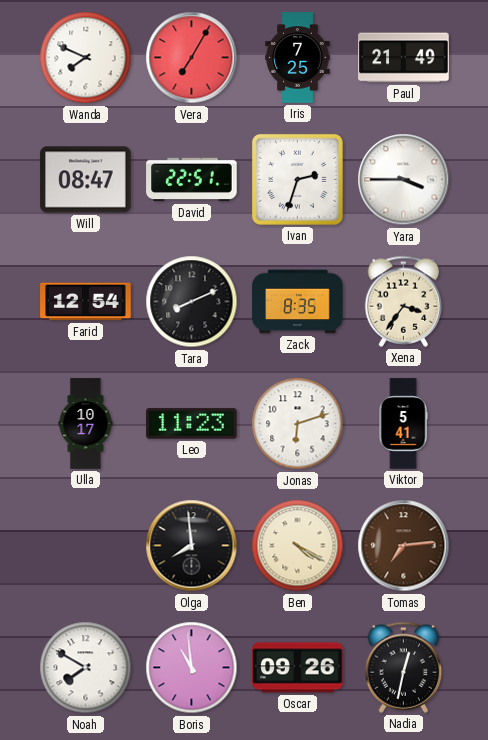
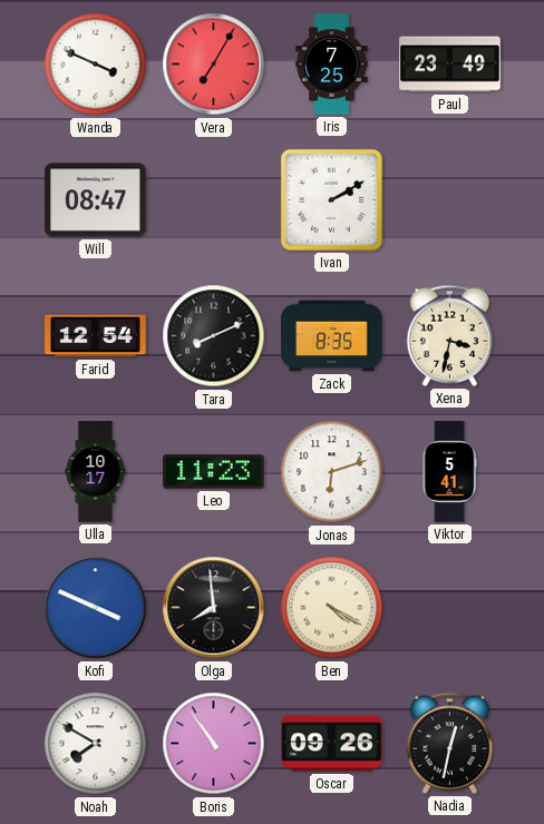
Wanda: 7:49 -> 3:49 (96, 65)
Paul: 21:49 -> 23:49 (450, 65)
David: 22:51 -> none (192, 180)
Ivan: 2:33 -> 2:10 (331, 199)
Yara: 3:45 -> none (404, 180)
Xena: 3:36 -> 3:32 (450, 335)
Kofi: none -> 3:49 (96, 608)
Tomas: 7:14 -> none (404, 546)
Boris: 10:59 -> 10:54 (214, 744)
